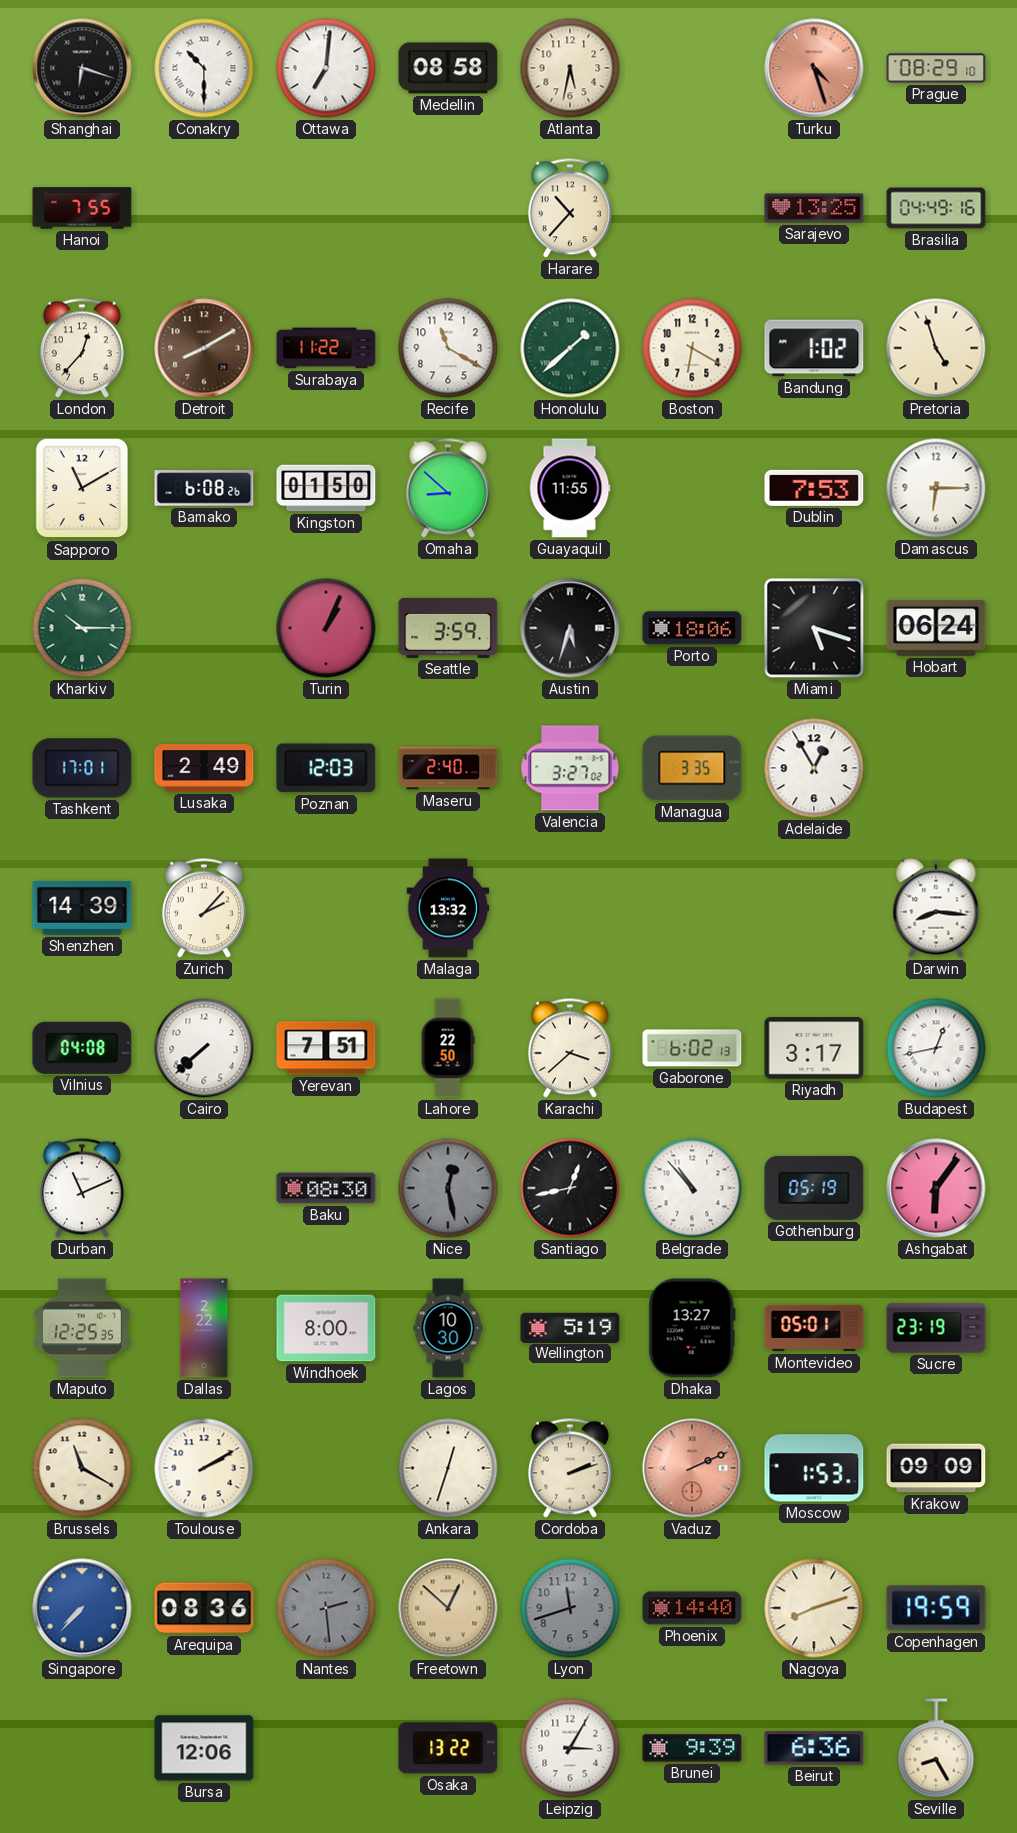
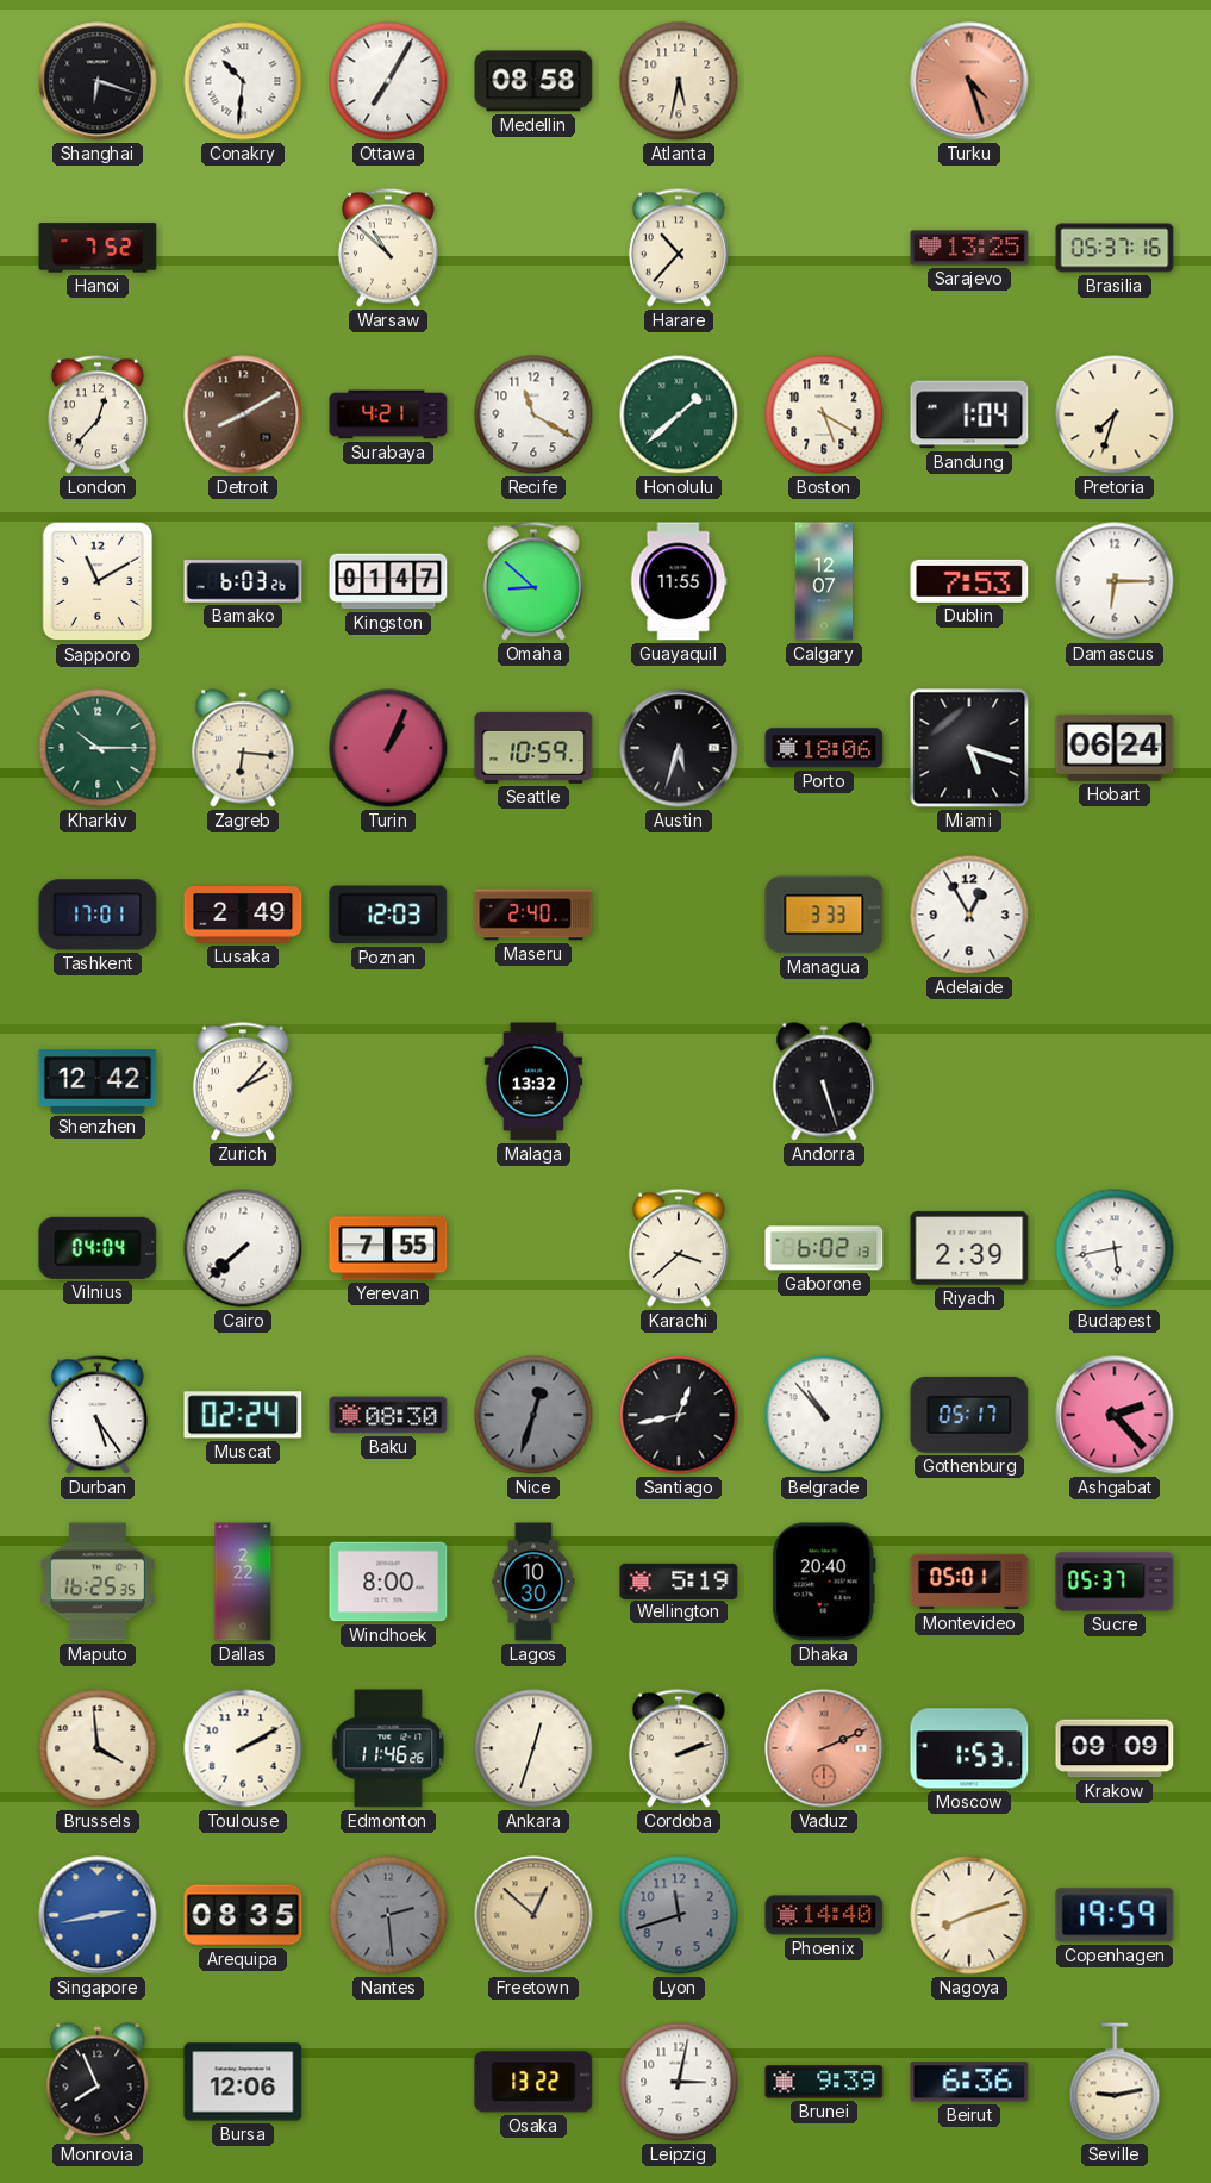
Conakry: 10:30 -> 10:31 (243, 81)
Ottawa: 7:01 -> 7:05 (388, 81)
Prague: 08:29 -> none (936, 68)
Hanoi: 7:55 -> 7:52 (98, 248)
Warsaw: none -> 10:52 (388, 248)
Brasilia: 04:49 -> 05:37 (1115, 248)
Surabaya: 11:22 -> 4:21 (388, 414)
Boston: 6:20 -> 5:20 (824, 414)
Bandung: 1:02 -> 1:04 (969, 414)
Pretoria: 4:57 -> 7:33 (1115, 414)
Bamako: 6:08 -> 6:03 (243, 581)
Kingston: 01:50 -> 01:47 (388, 581)
Calgary: none -> 12:07 (823, 581)
Zagreb: none -> 6:16 (243, 748)
Seattle: 3:59 -> 10:59 (533, 748)
Valencia: 3:27 -> none (570, 768)
Managua: 3:35 -> 3:33 (824, 915)
Shenzhen: 14:39 -> 12:42 (98, 1081)
Andorra: none -> 5:27 (824, 1081)
Darwin: 8:16 -> none (936, 908)
Vilnius: 04:08 -> 04:04 (98, 1248)
Yerevan: 7:51 -> 7:55 (388, 1248)
Lahore: 22:50 -> none (448, 1048)
Riyadh: 3:17 -> 2:39 (969, 1248)
Budapest: 12:43 -> 5:43 (1115, 1248)
Durban: 11:11 -> 5:24 (98, 1415)
Muscat: none -> 02:24 (243, 1415)
Nice: 12:28 -> 12:33 (533, 1415)
Gothenburg: 05:19 -> 05:17 (969, 1415)
Ashgabat: 6:06 -> 2:23 (1115, 1415)
Maputo: 12:25 -> 16:25 (98, 1582)
Dhaka: 13:27 -> 20:40 (824, 1582)
Sucre: 23:19 -> 05:37 (1115, 1582)
Brussels: 11:20 -> 3:59 (98, 1748)
Edmonton: none -> 11:46 (388, 1748)
Singapore: 7:37 -> 2:43 (98, 1915)
Arequipa: 08:36 -> 08:35 (243, 1915)
Monrovia: none -> 7:56 (98, 2082)
Leipzig: 3:05 -> 3:02 (679, 2082)
Seville: 8:25 -> 9:13 (1115, 2082)
